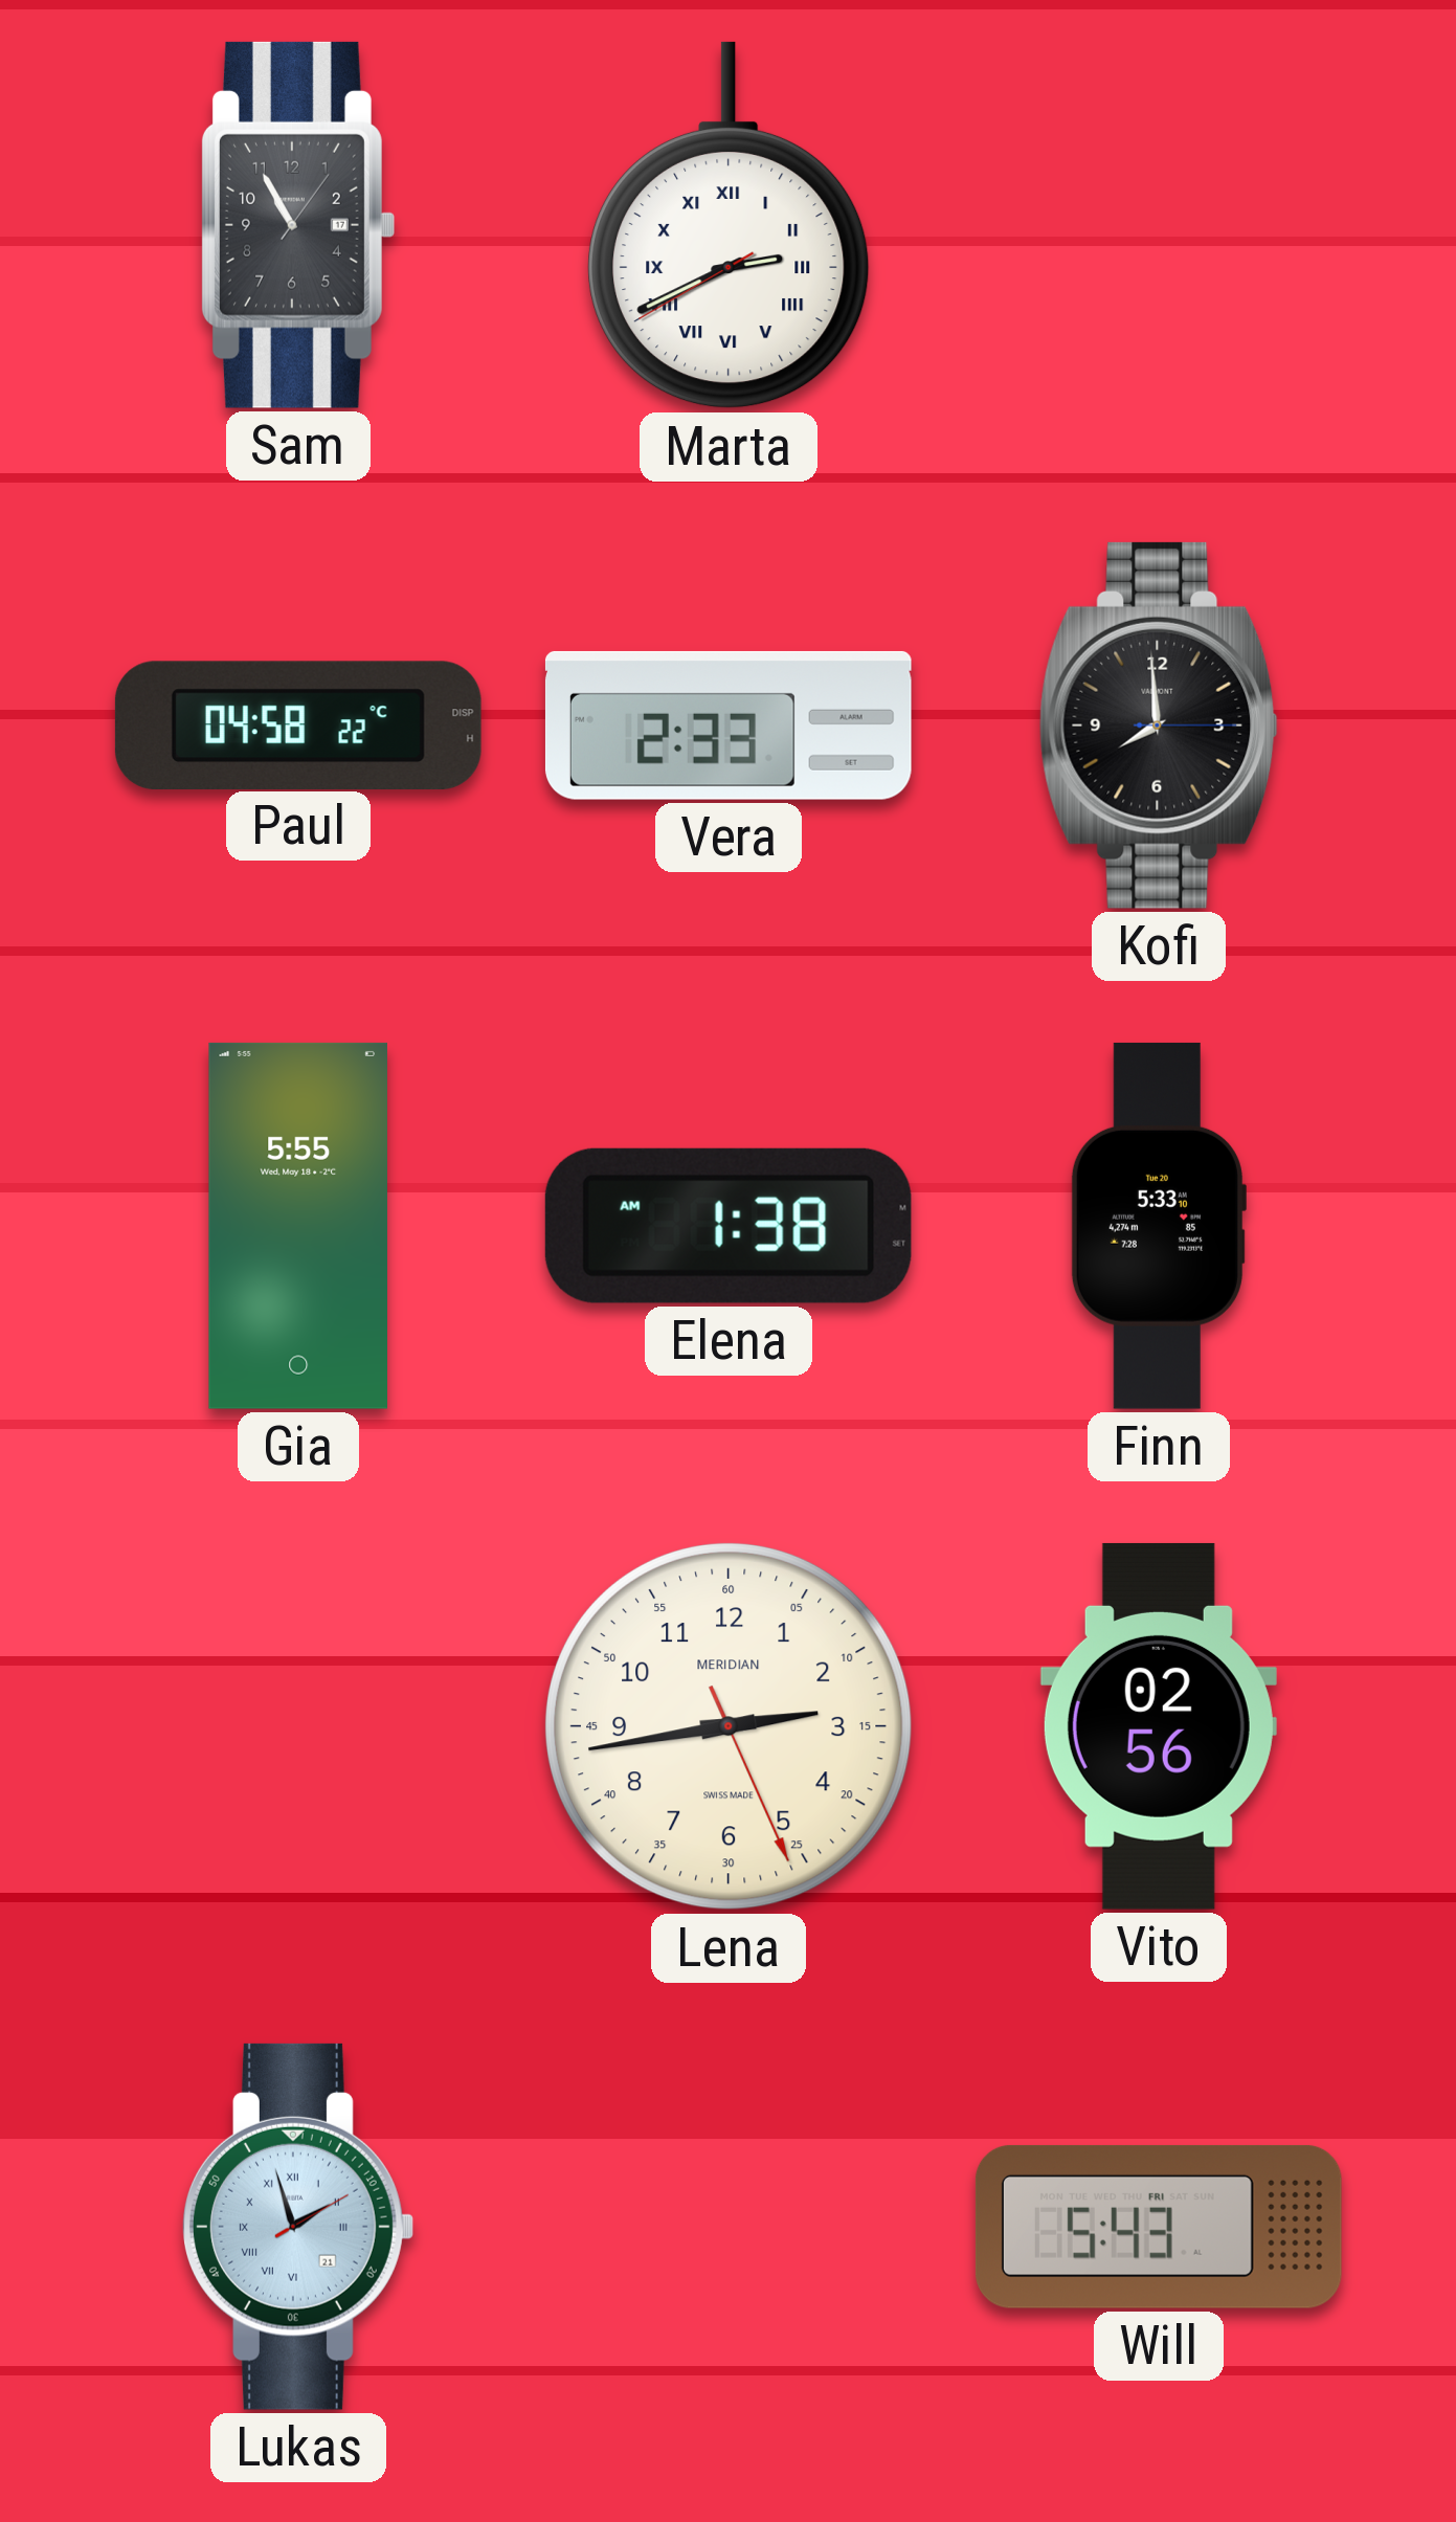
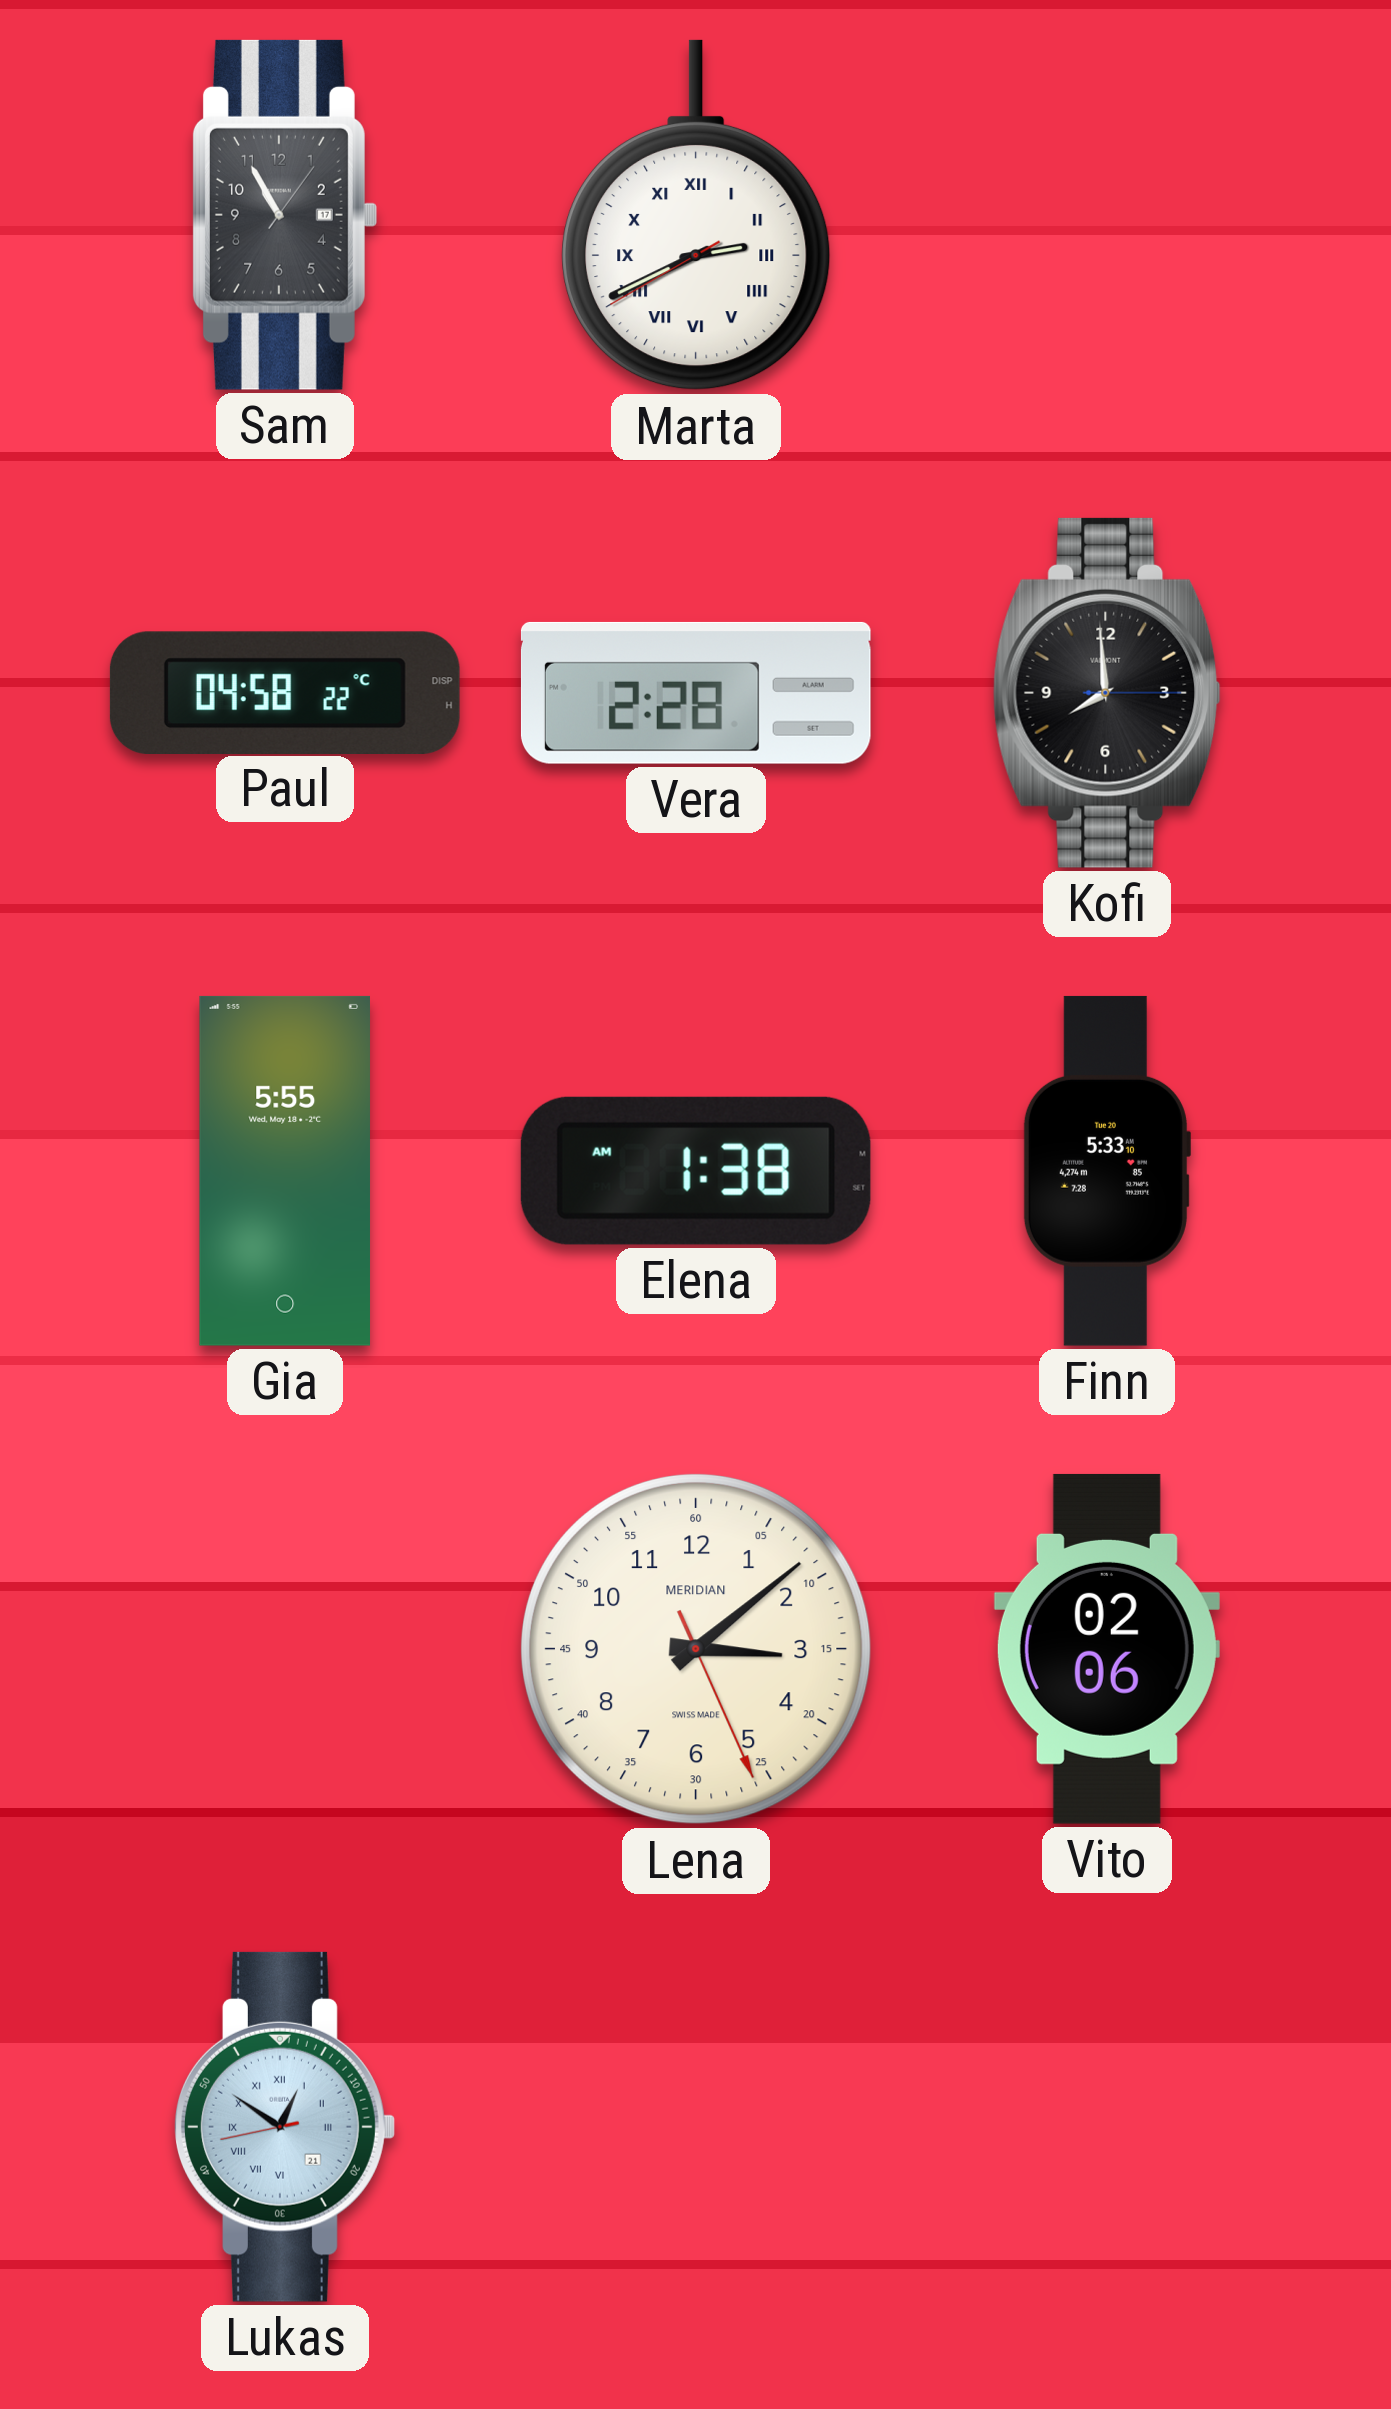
Vera: 2:33 -> 2:28 (696, 693)
Lena: 2:43 -> 3:08 (696, 1649)
Vito: 02:56 -> 02:06 (1107, 1649)
Lukas: 1:57 -> 12:50 (285, 2127)
Will: 5:43 -> none (1159, 2227)
